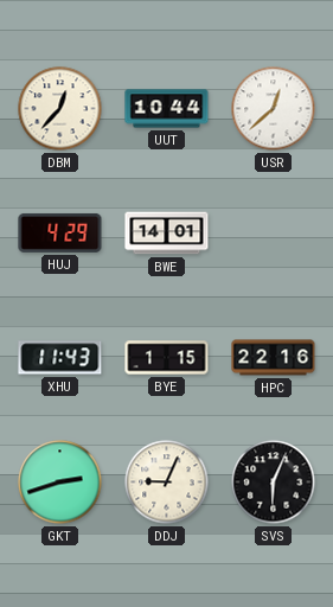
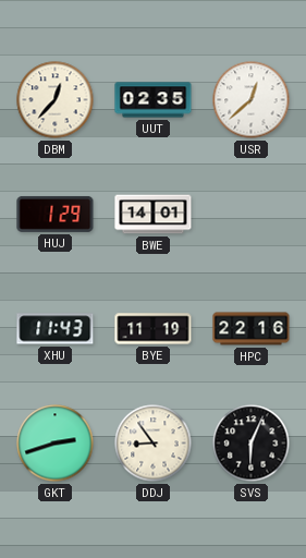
UUT: 10:44 -> 02:35 (154, 100)
HUJ: 4:29 -> 1:29 (56, 214)
BYE: 1:15 -> 11:19 (154, 329)
DDJ: 9:04 -> 8:54 (154, 444)
